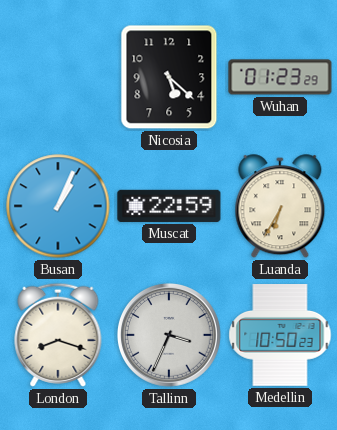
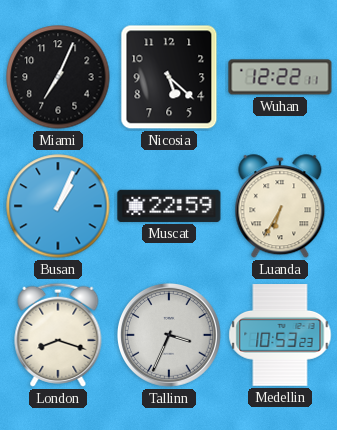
Miami: none -> 7:04 (58, 77)
Wuhan: 01:23 -> 12:22 (280, 77)
Medellin: 10:50 -> 10:53 (280, 335)
